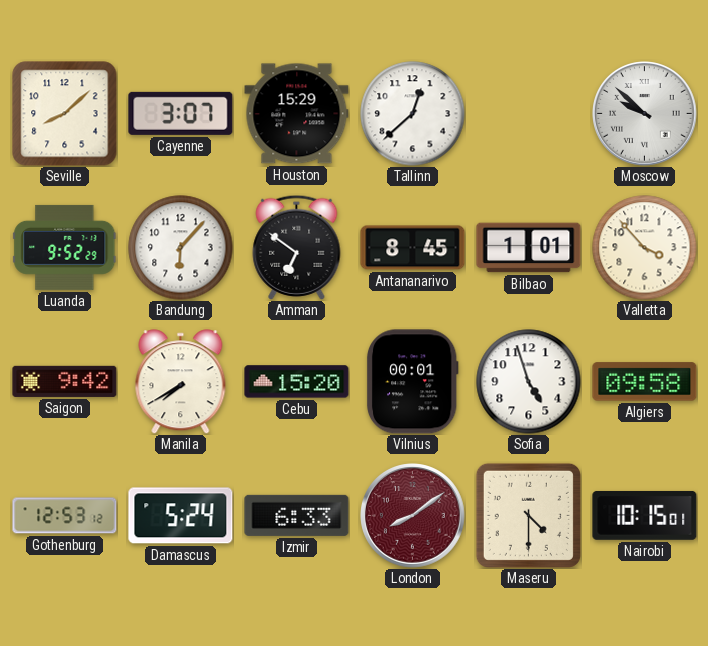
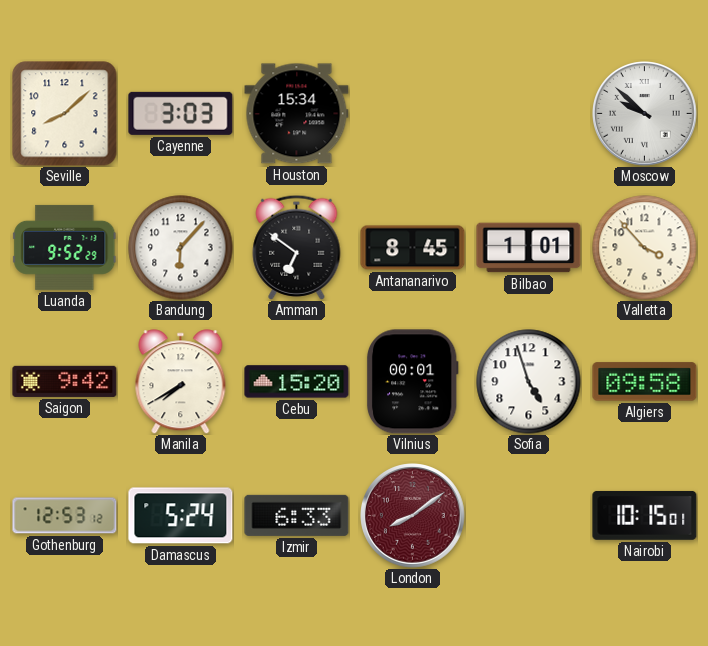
Cayenne: 3:07 -> 3:03 (181, 113)
Houston: 15:29 -> 15:34 (297, 114)
Tallinn: 12:38 -> none (413, 114)
Maseru: 4:30 -> none (528, 515)
